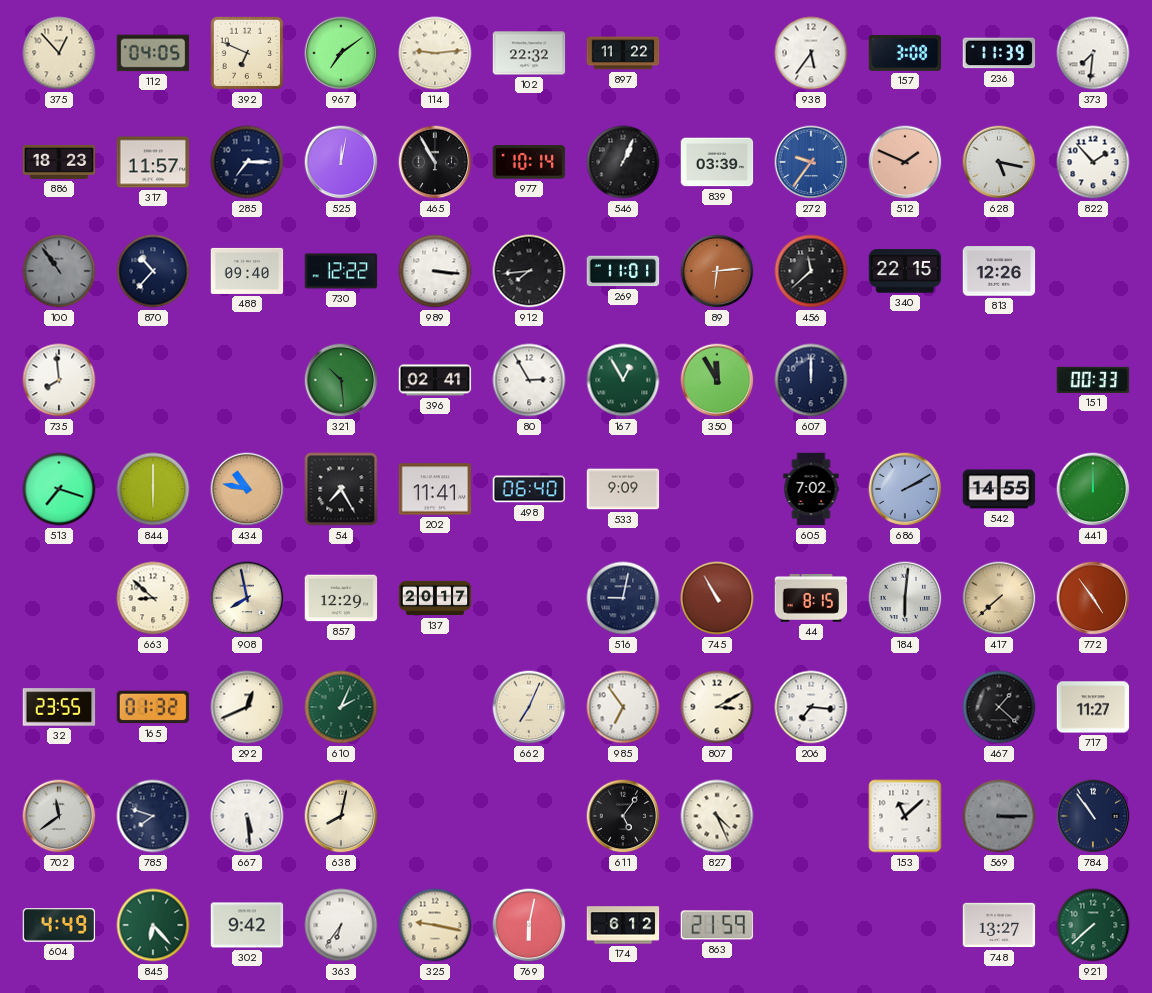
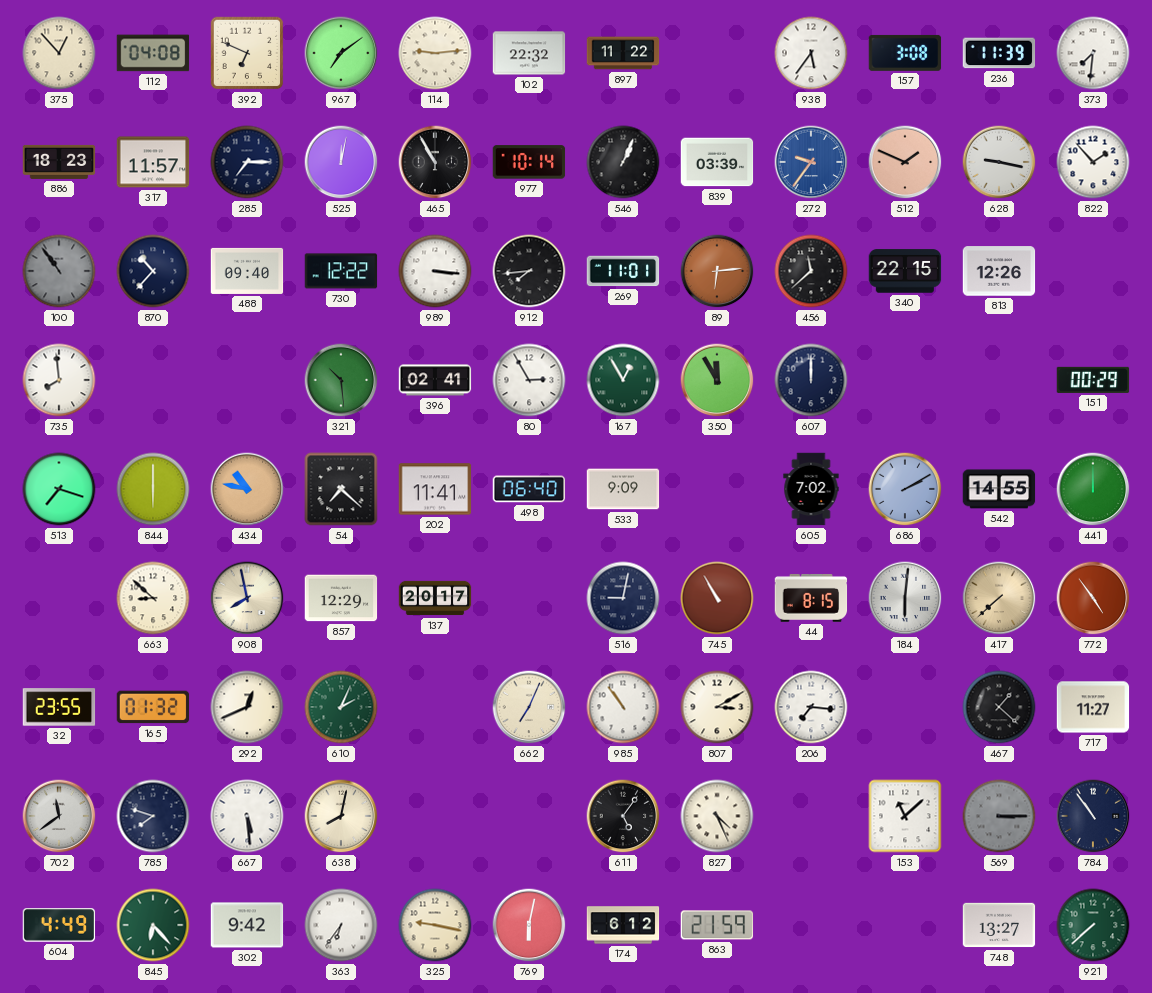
112: 04:05 -> 04:08 (153, 53)
628: 5:17 -> 9:17 (999, 162)
151: 00:33 -> 00:29 (1093, 380)
54: 7:25 -> 7:22 (341, 489)
985: 6:54 -> 10:54 (623, 707)
